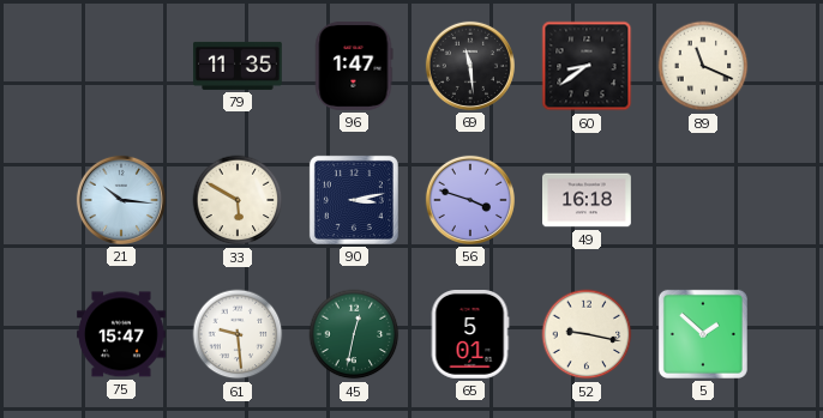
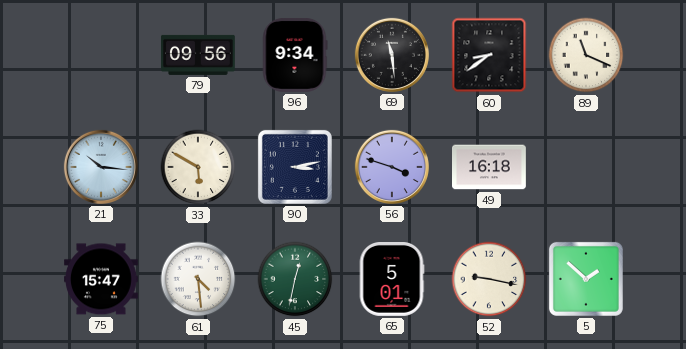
79: 11:35 -> 09:56 (198, 55)
96: 1:47 -> 9:34 (295, 55)
61: 9:29 -> 4:29 (198, 279)
